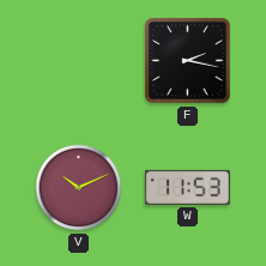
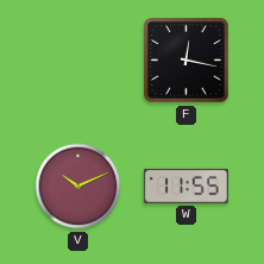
F: 2:17 -> 12:17 (187, 61)
W: 11:53 -> 11:55 (186, 186)
